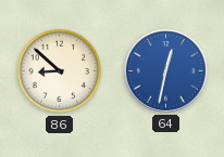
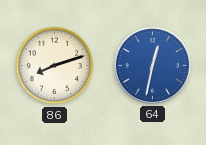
86: 8:52 -> 8:12 (55, 66)
